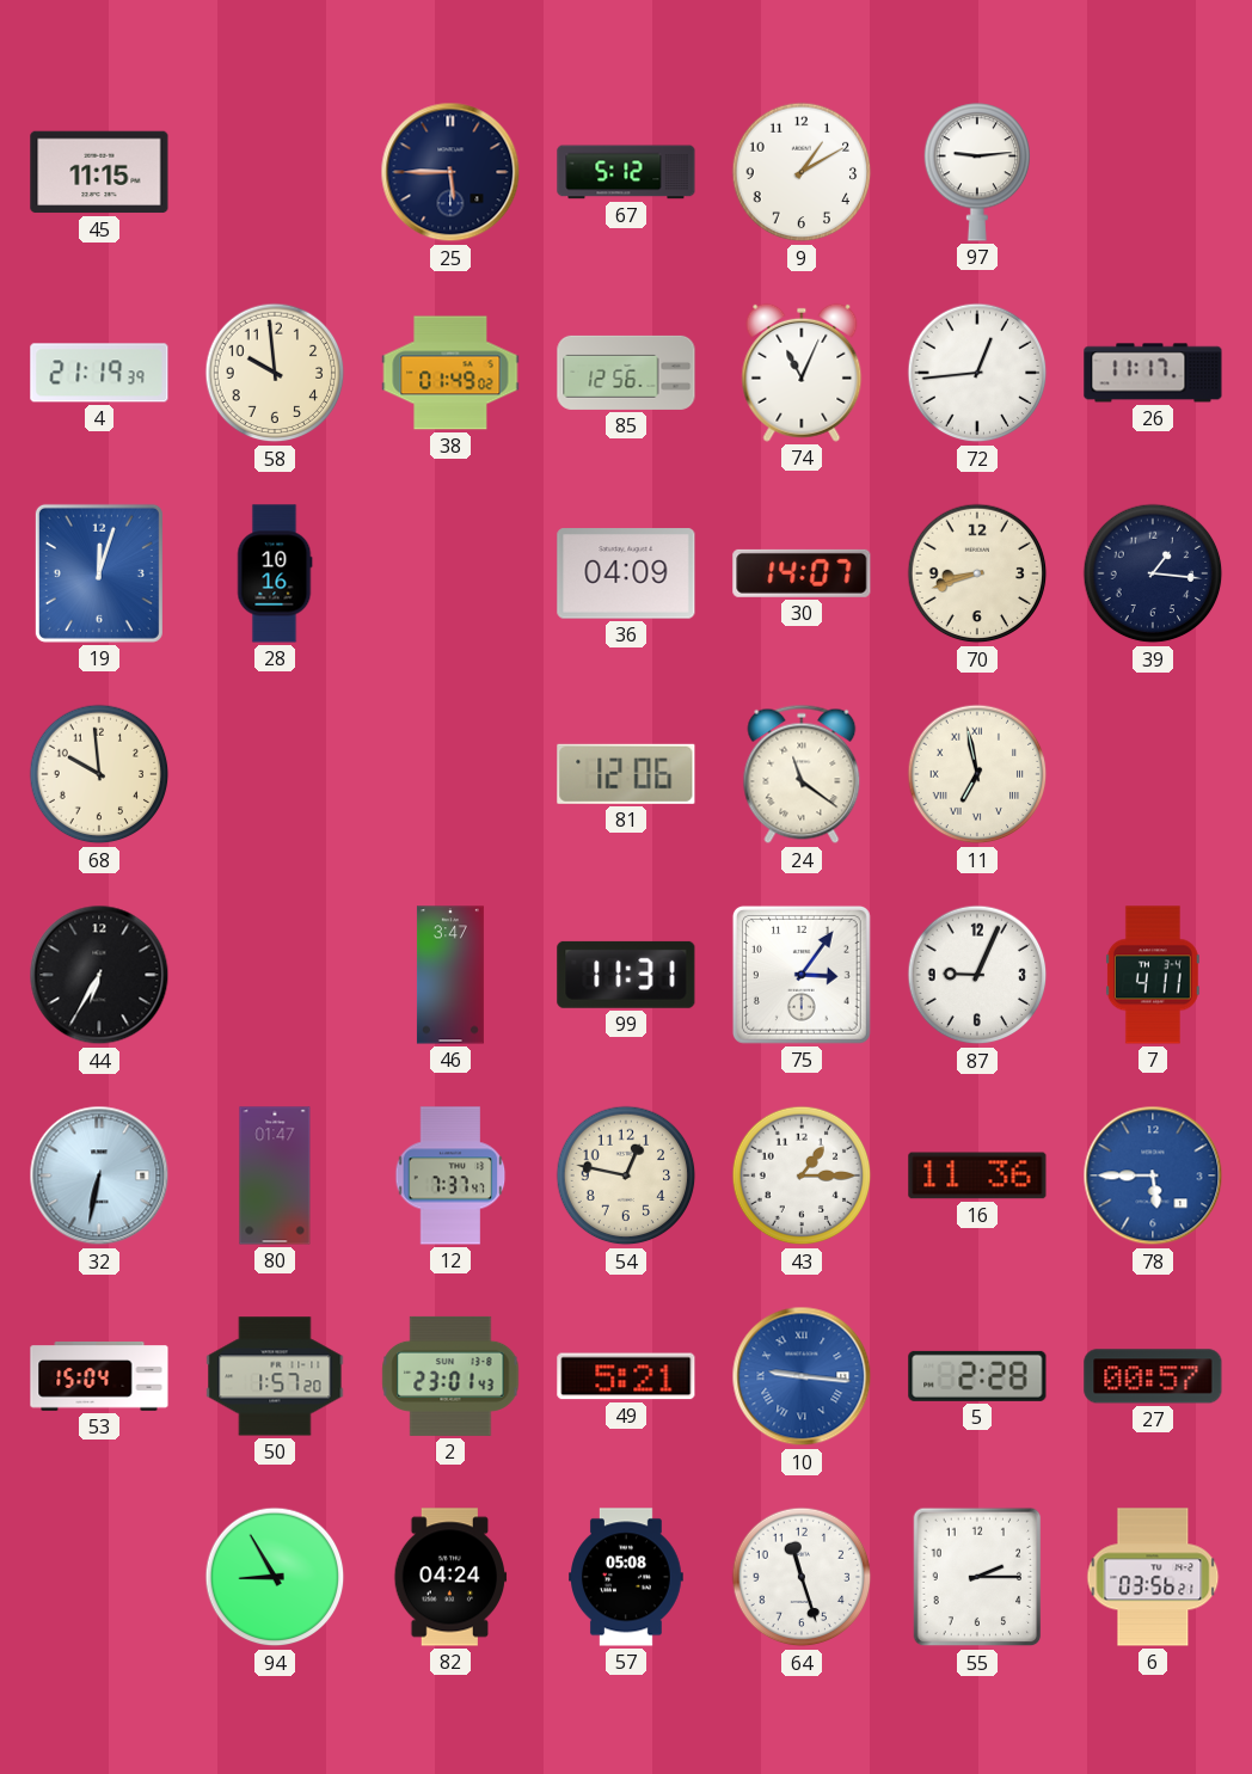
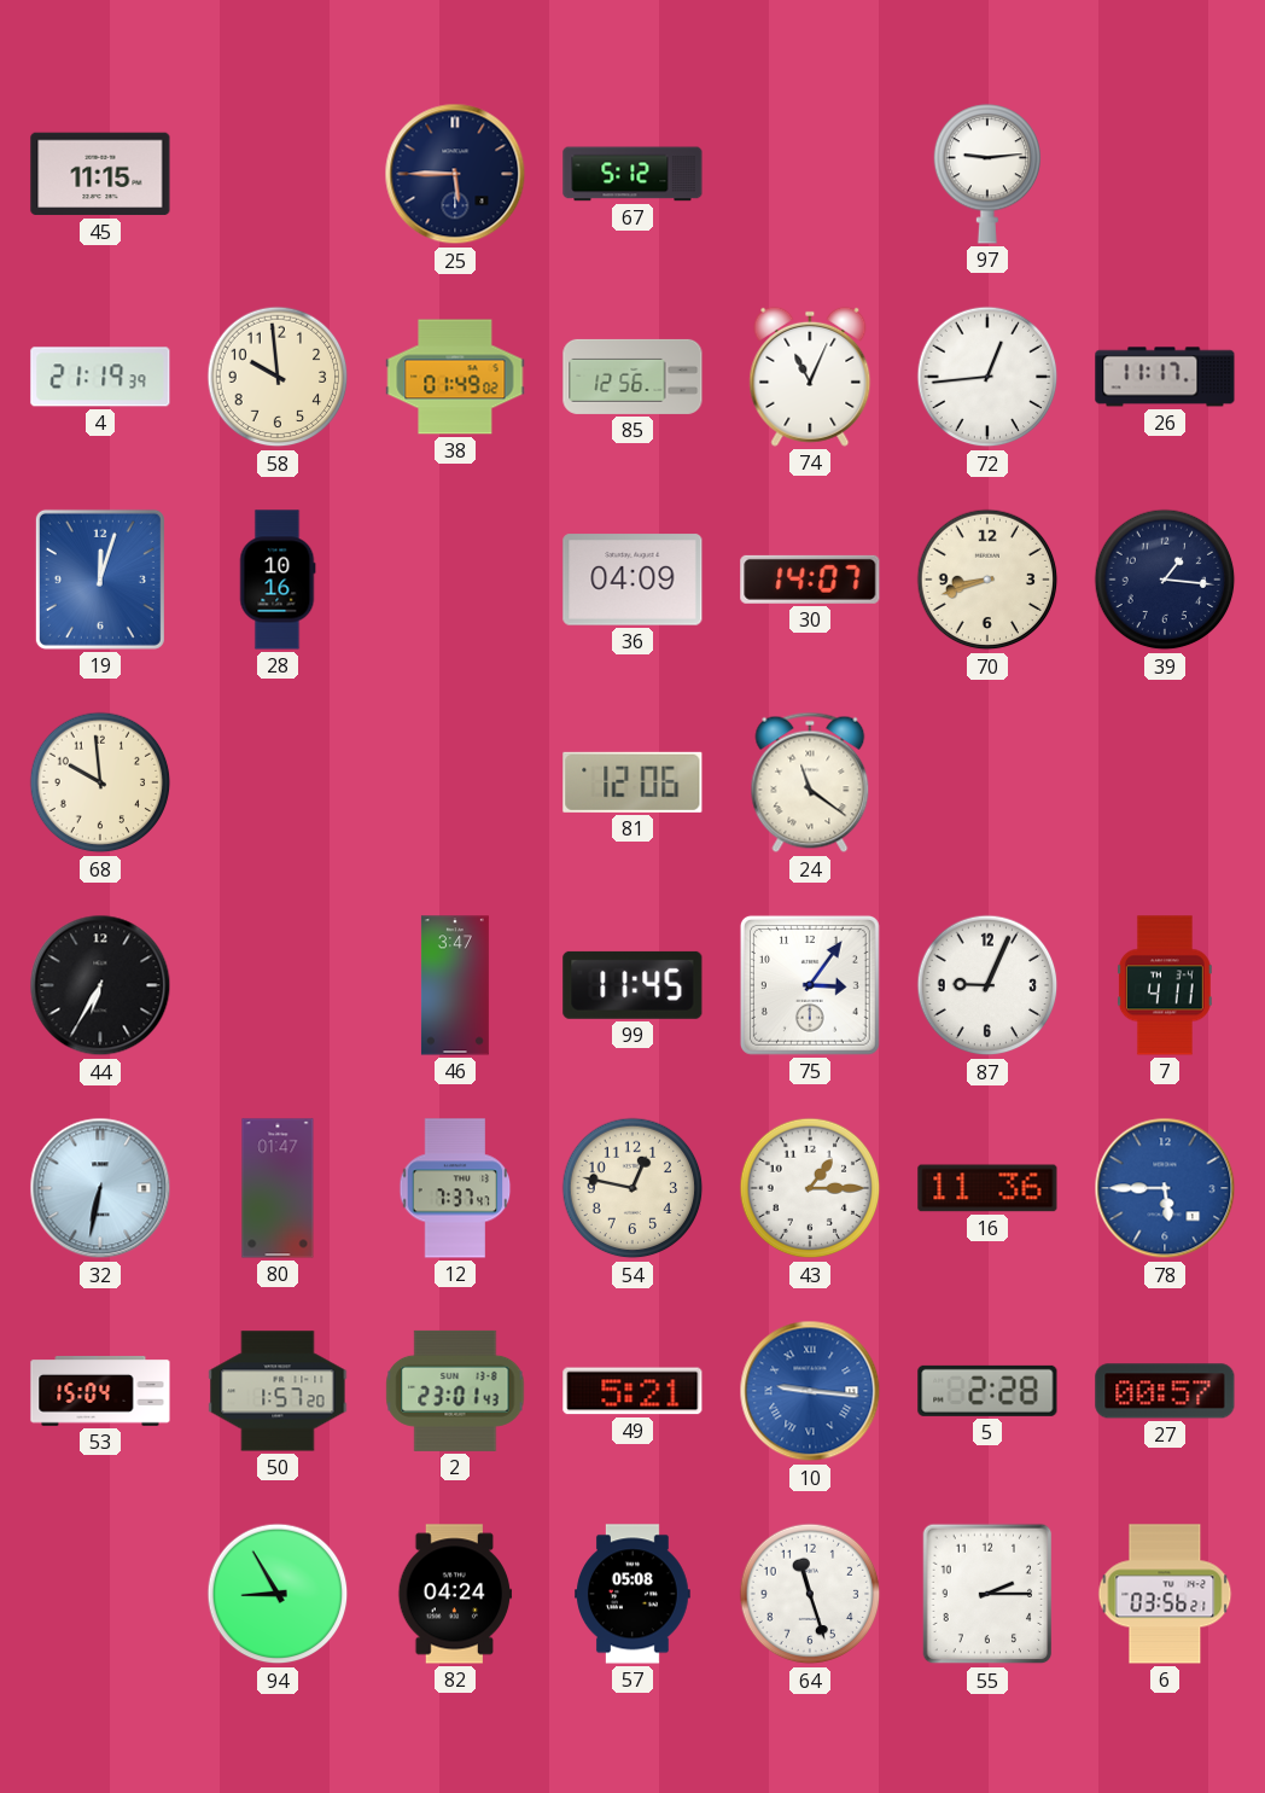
9: 1:10 -> none (802, 172)
11: 6:58 -> none (977, 774)
99: 11:31 -> 11:45 (632, 985)
